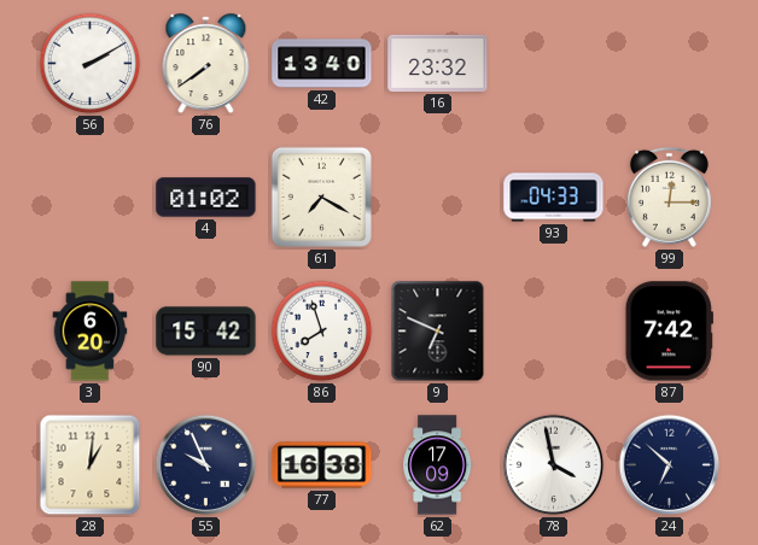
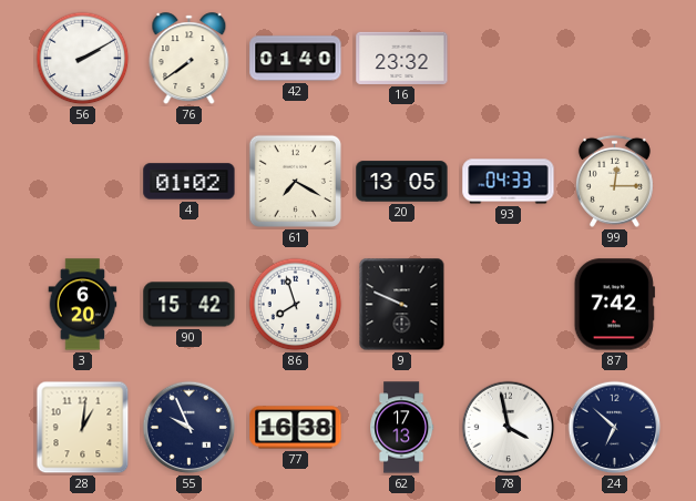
42: 13:40 -> 01:40 (296, 59)
20: none -> 13:05 (402, 182)
9: 6:49 -> 9:49 (402, 305)
62: 17:09 -> 17:13 (402, 428)
